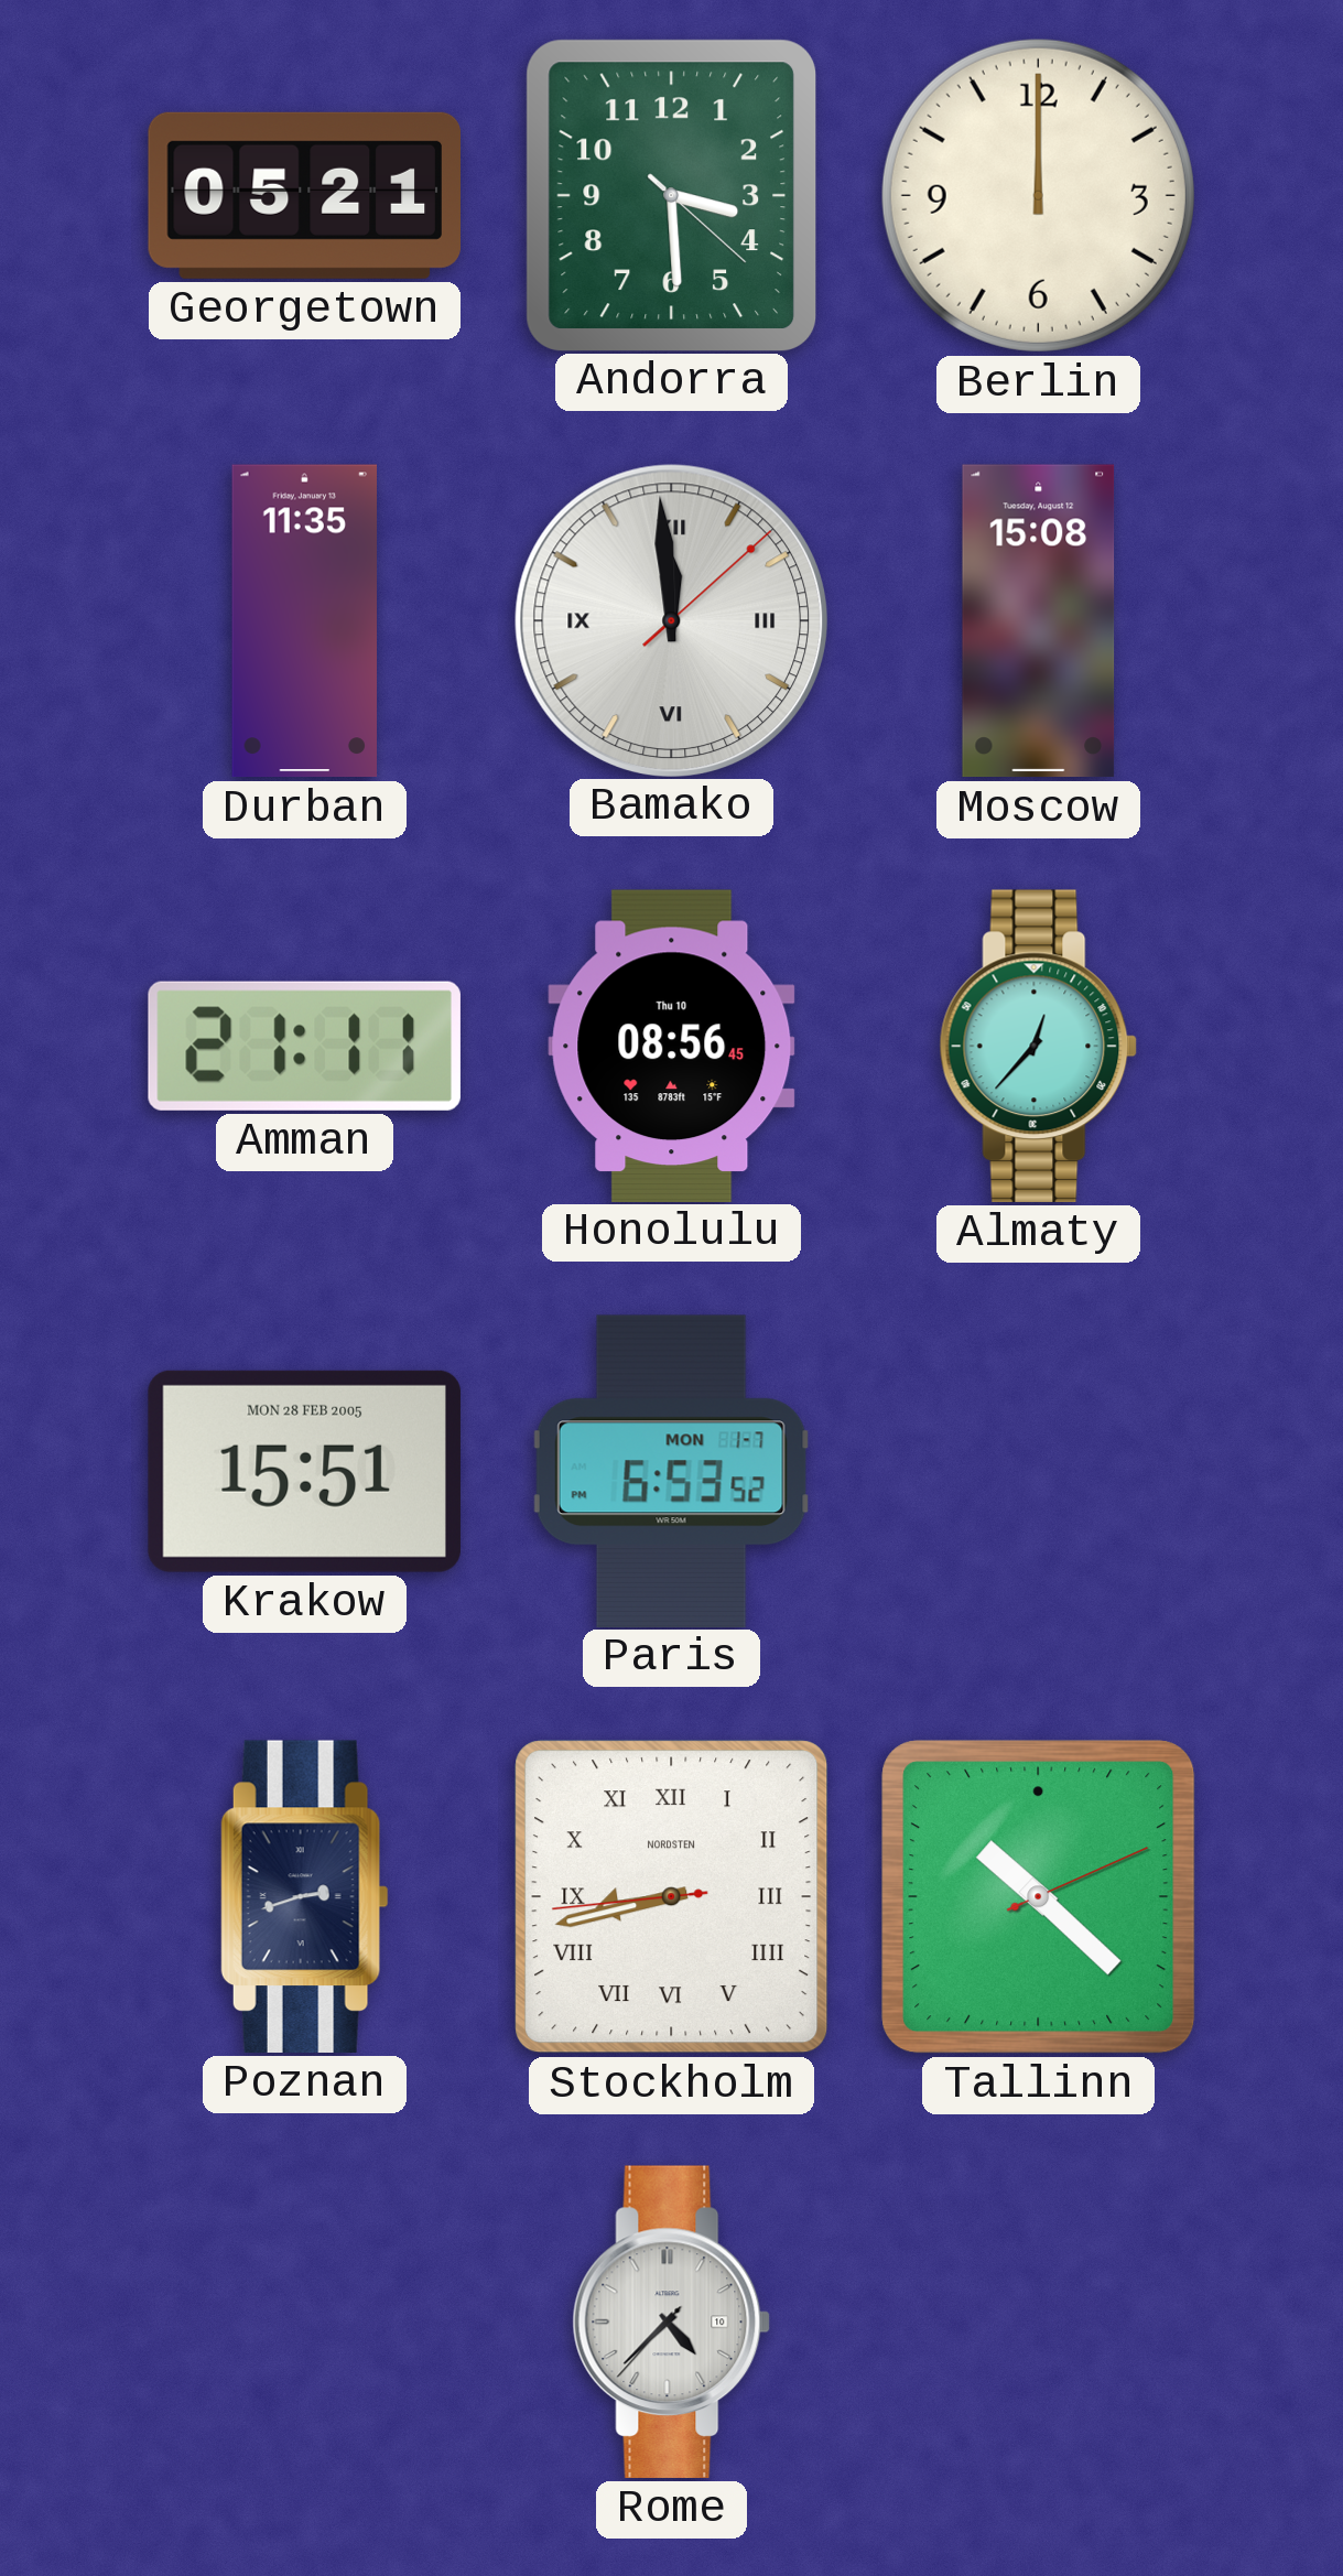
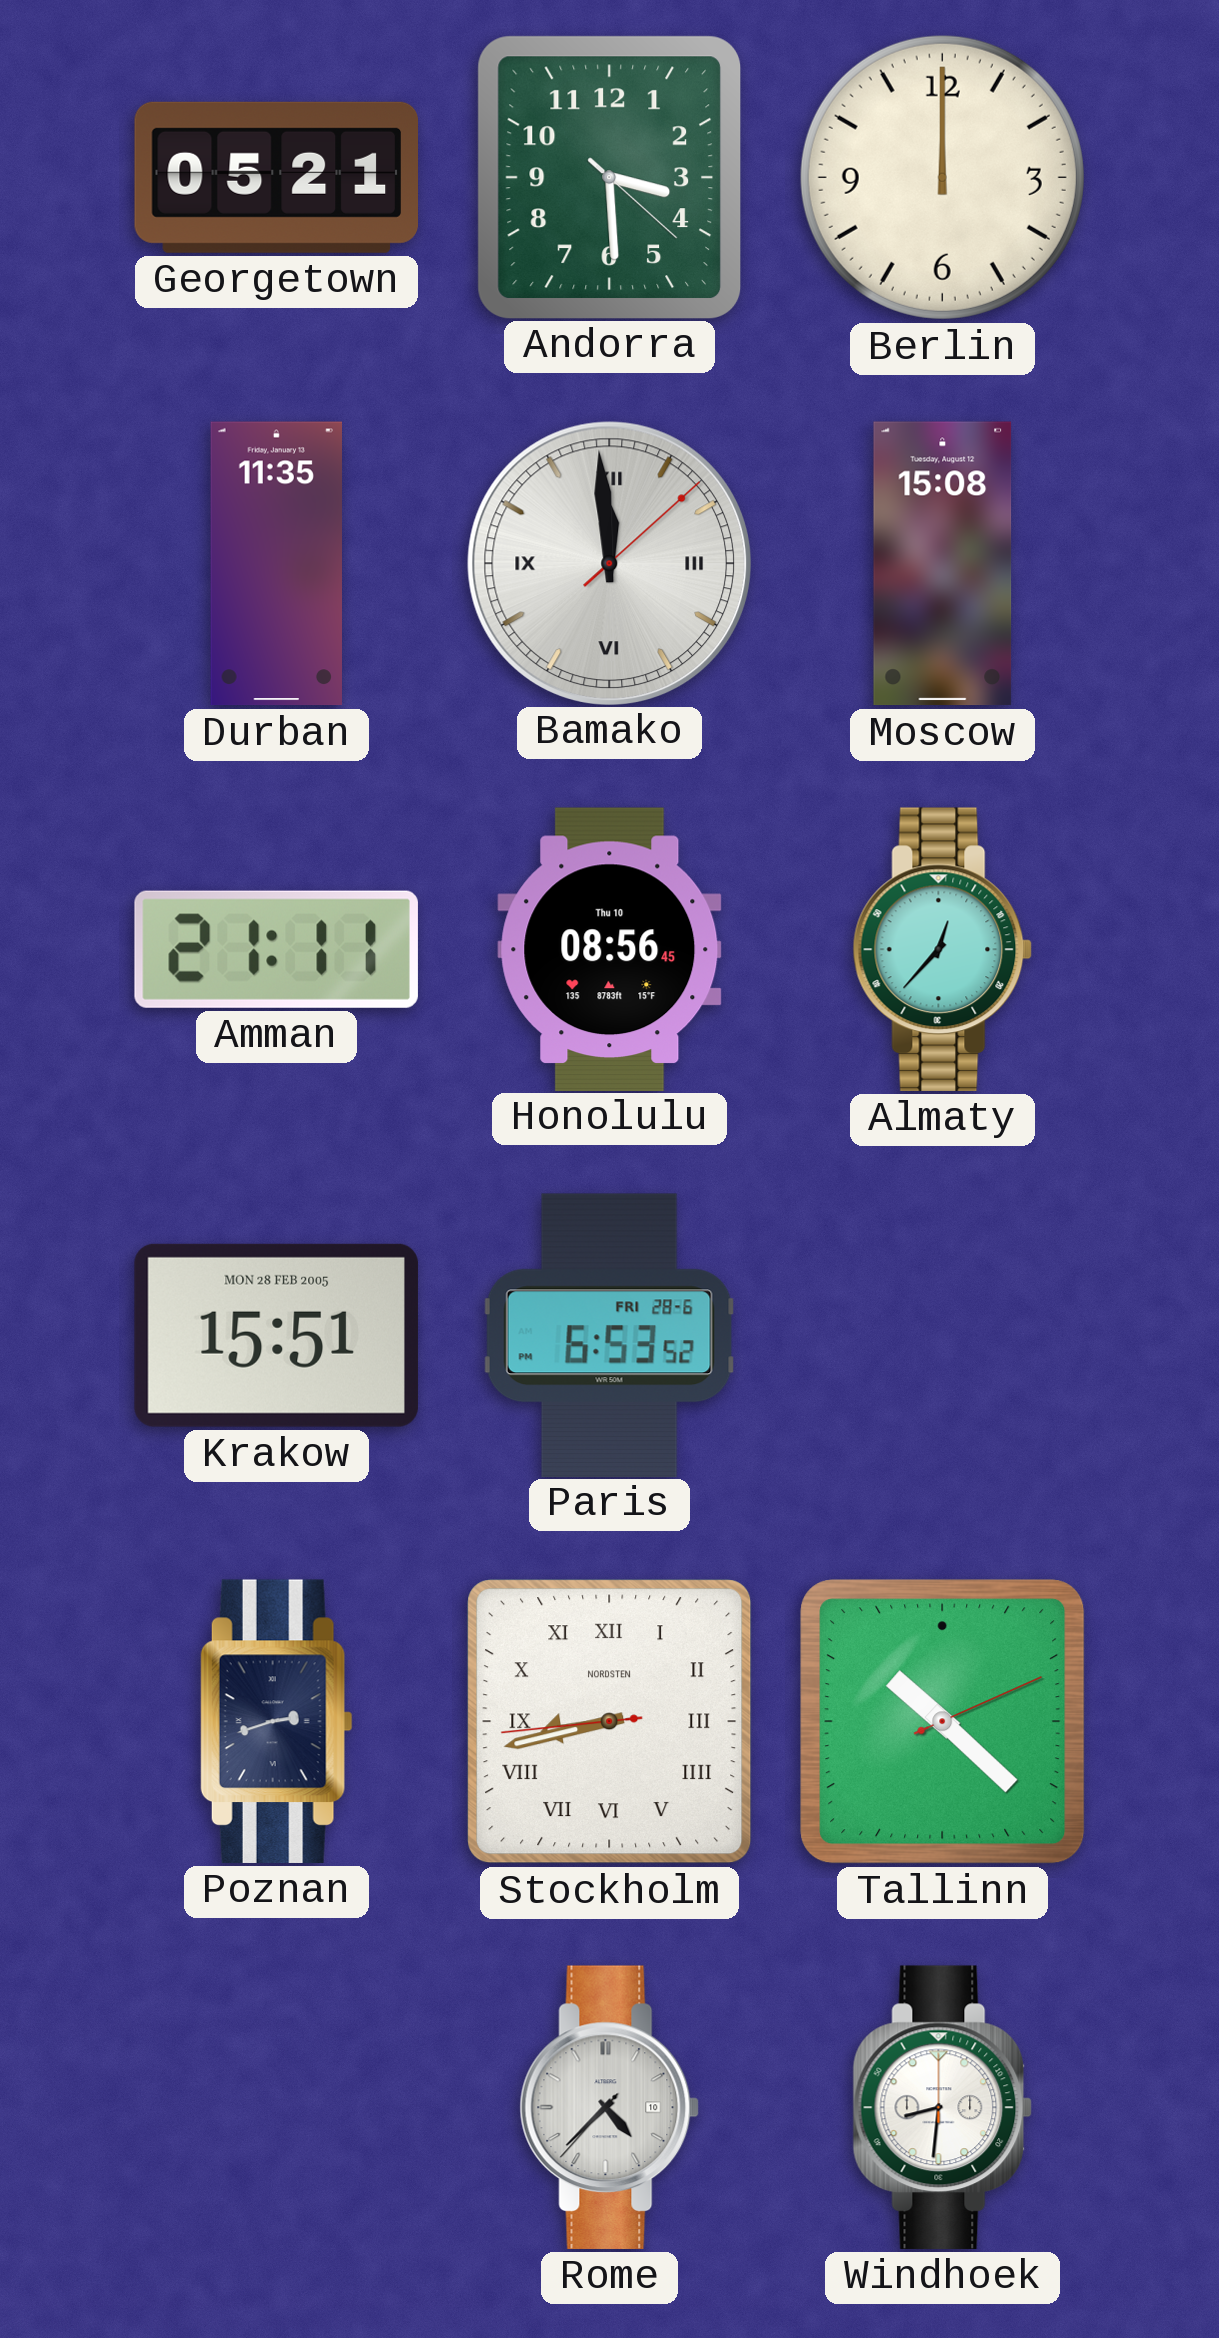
Paris date: MON 1-7 -> FRI 28-6 (610, 1335)
Windhoek: none -> 8:31 (943, 2107)
